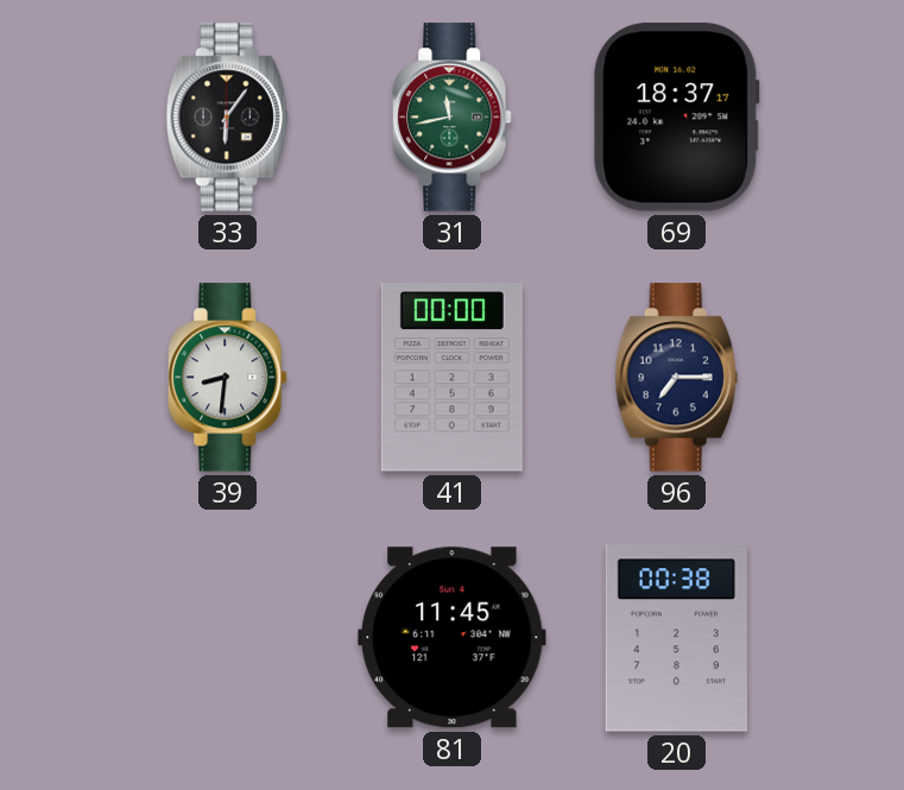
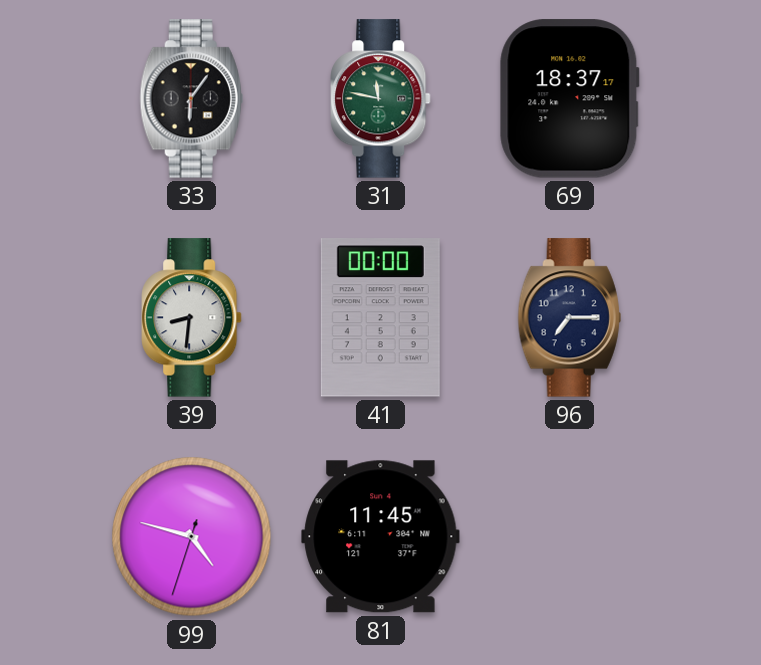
31: 11:43 -> 11:47 (381, 99)
99: none -> 4:47 (192, 537)
20: 00:38 -> none (676, 638)
